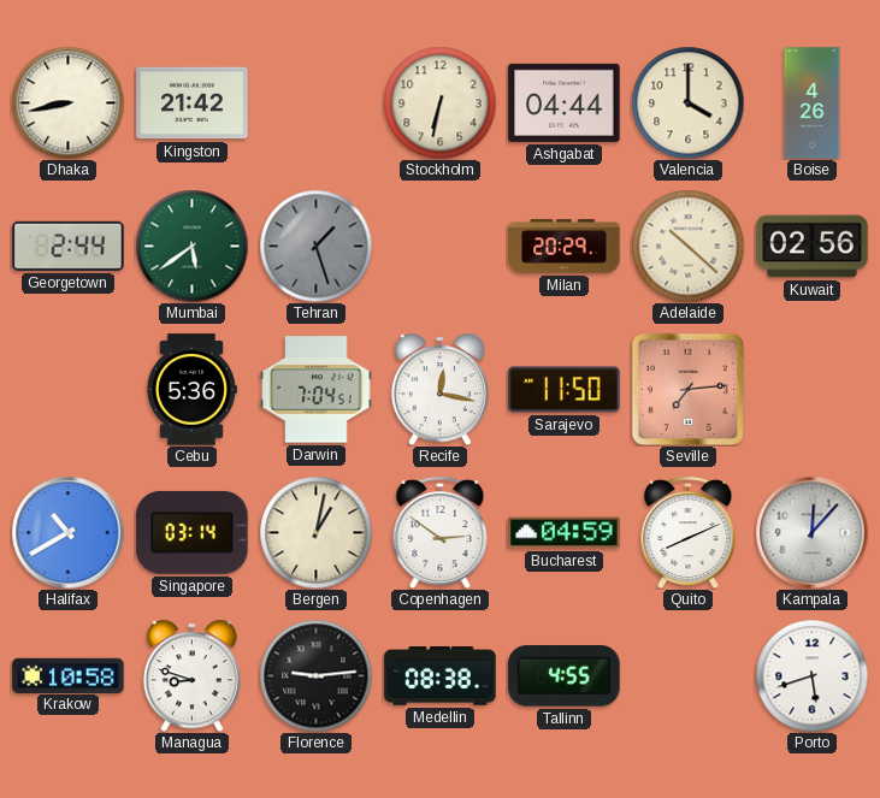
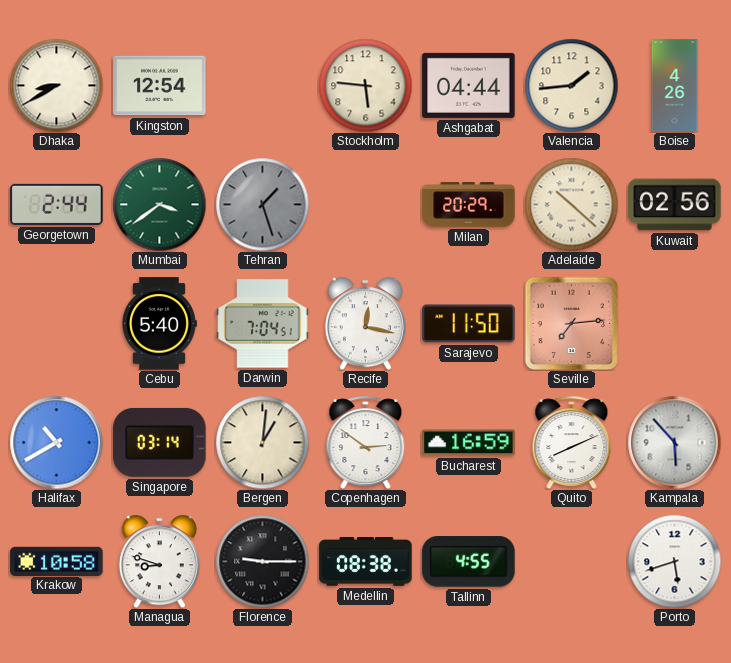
Dhaka: 8:43 -> 8:40 (56, 85)
Kingston: 21:42 -> 12:54 (160, 86)
Stockholm: 6:32 -> 5:46 (365, 85)
Valencia: 4:00 -> 1:44 (571, 85)
Mumbai: 5:39 -> 3:39 (159, 204)
Cebu: 5:36 -> 5:40 (159, 324)
Bergen: 1:02 -> 1:01 (262, 442)
Bucharest: 04:59 -> 16:59 (469, 443)
Kampala: 12:07 -> 5:53 (674, 442)
Florence: 9:14 -> 9:15 (262, 561)
